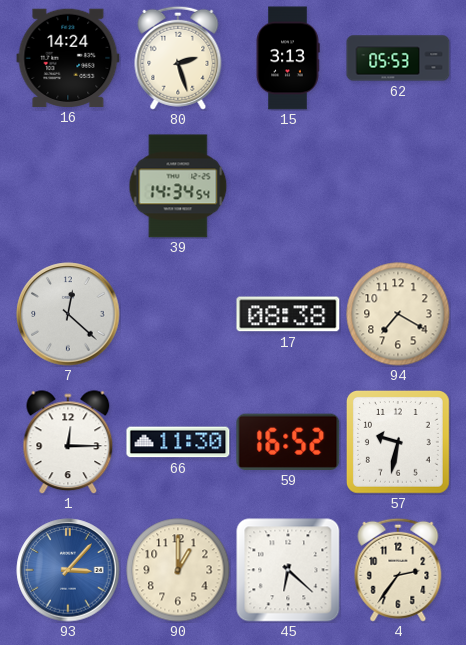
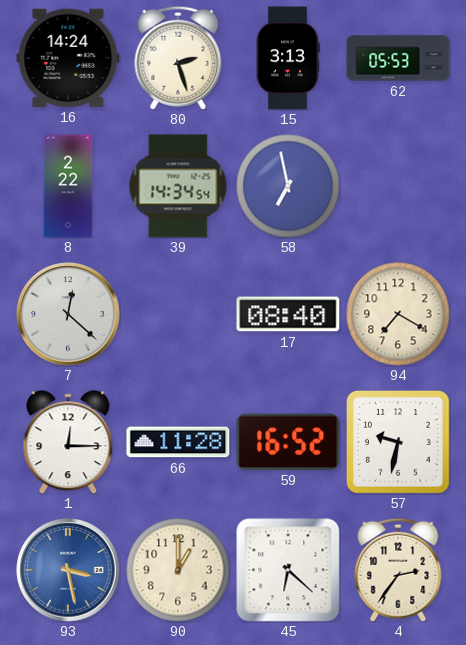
8: none -> 2:22 (68, 186)
58: none -> 6:58 (288, 186)
17: 08:38 -> 08:40 (288, 314)
66: 11:30 -> 11:28 (178, 442)
93: 3:07 -> 3:28 (68, 570)
